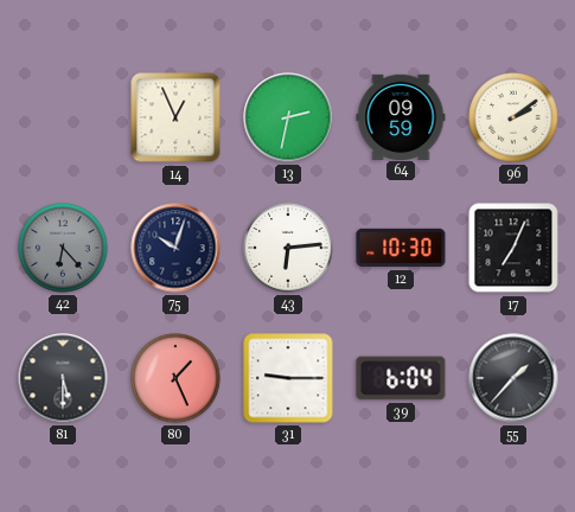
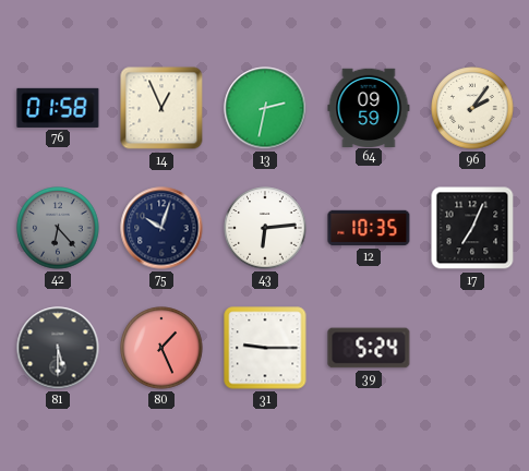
76: none -> 01:58 (58, 108)
96: 2:09 -> 2:06 (472, 108)
12: 10:30 -> 10:35 (369, 228)
39: 6:04 -> 5:24 (369, 348)
55: 1:37 -> none (513, 378)
